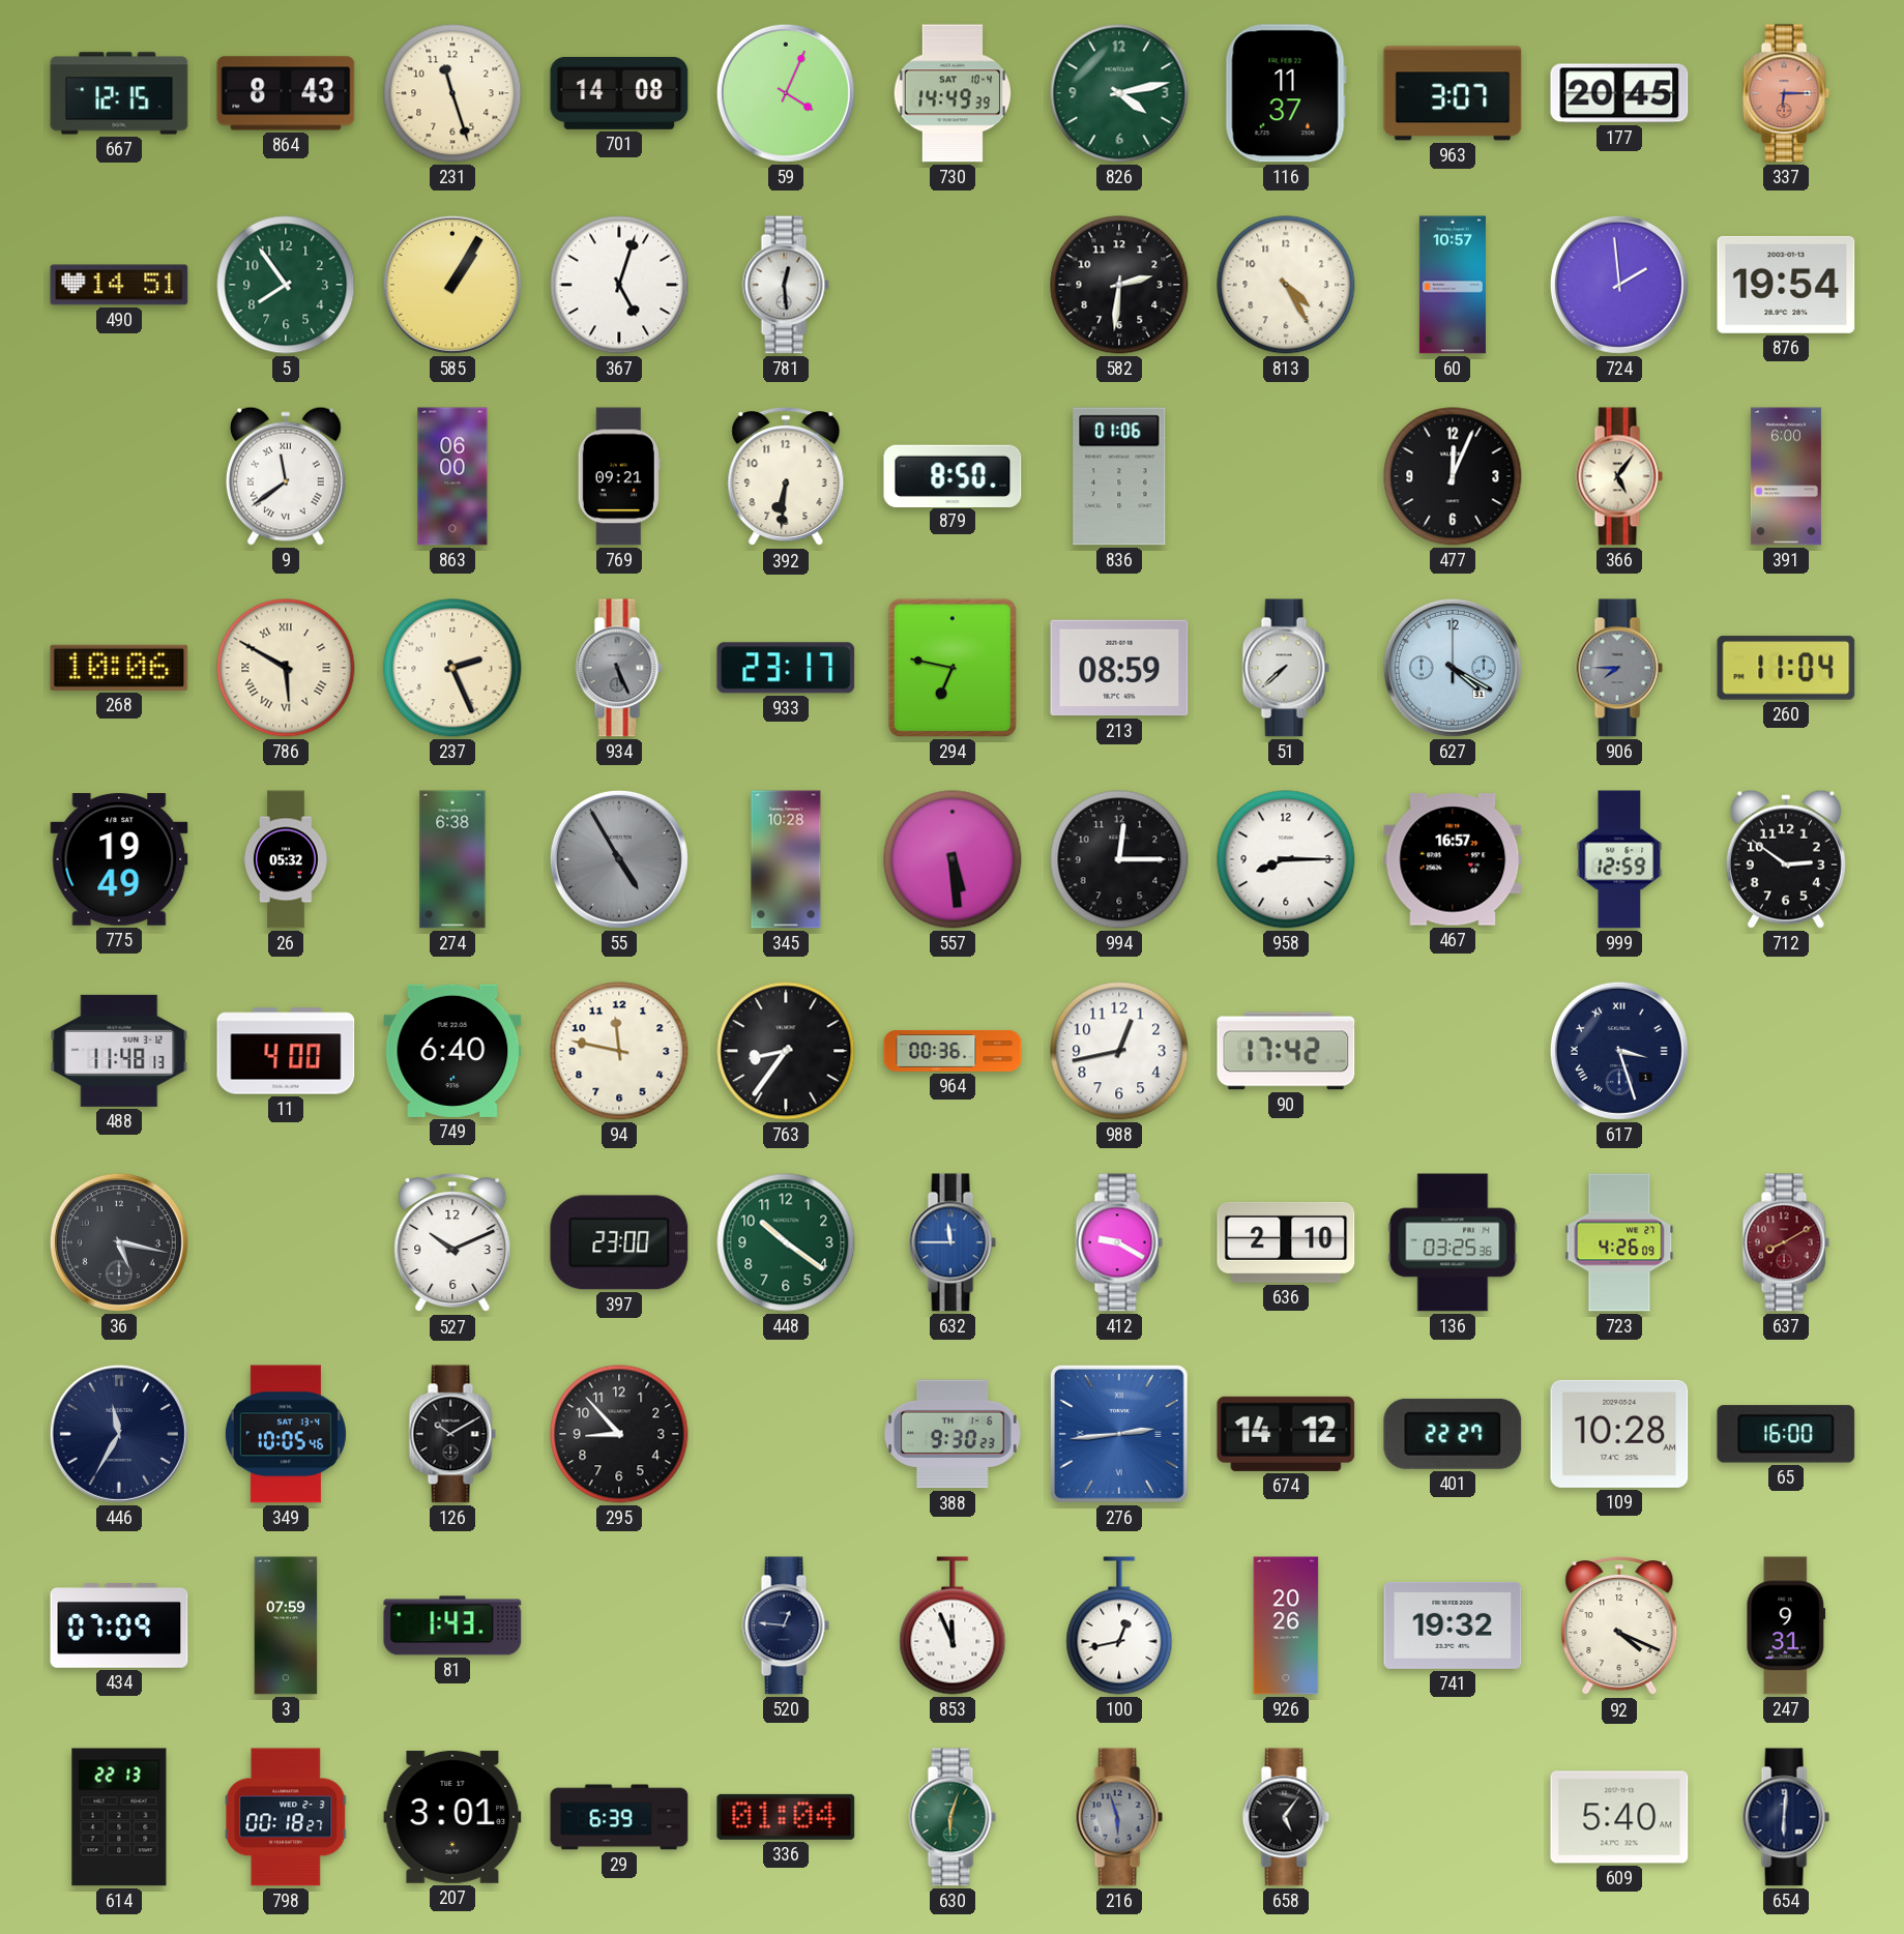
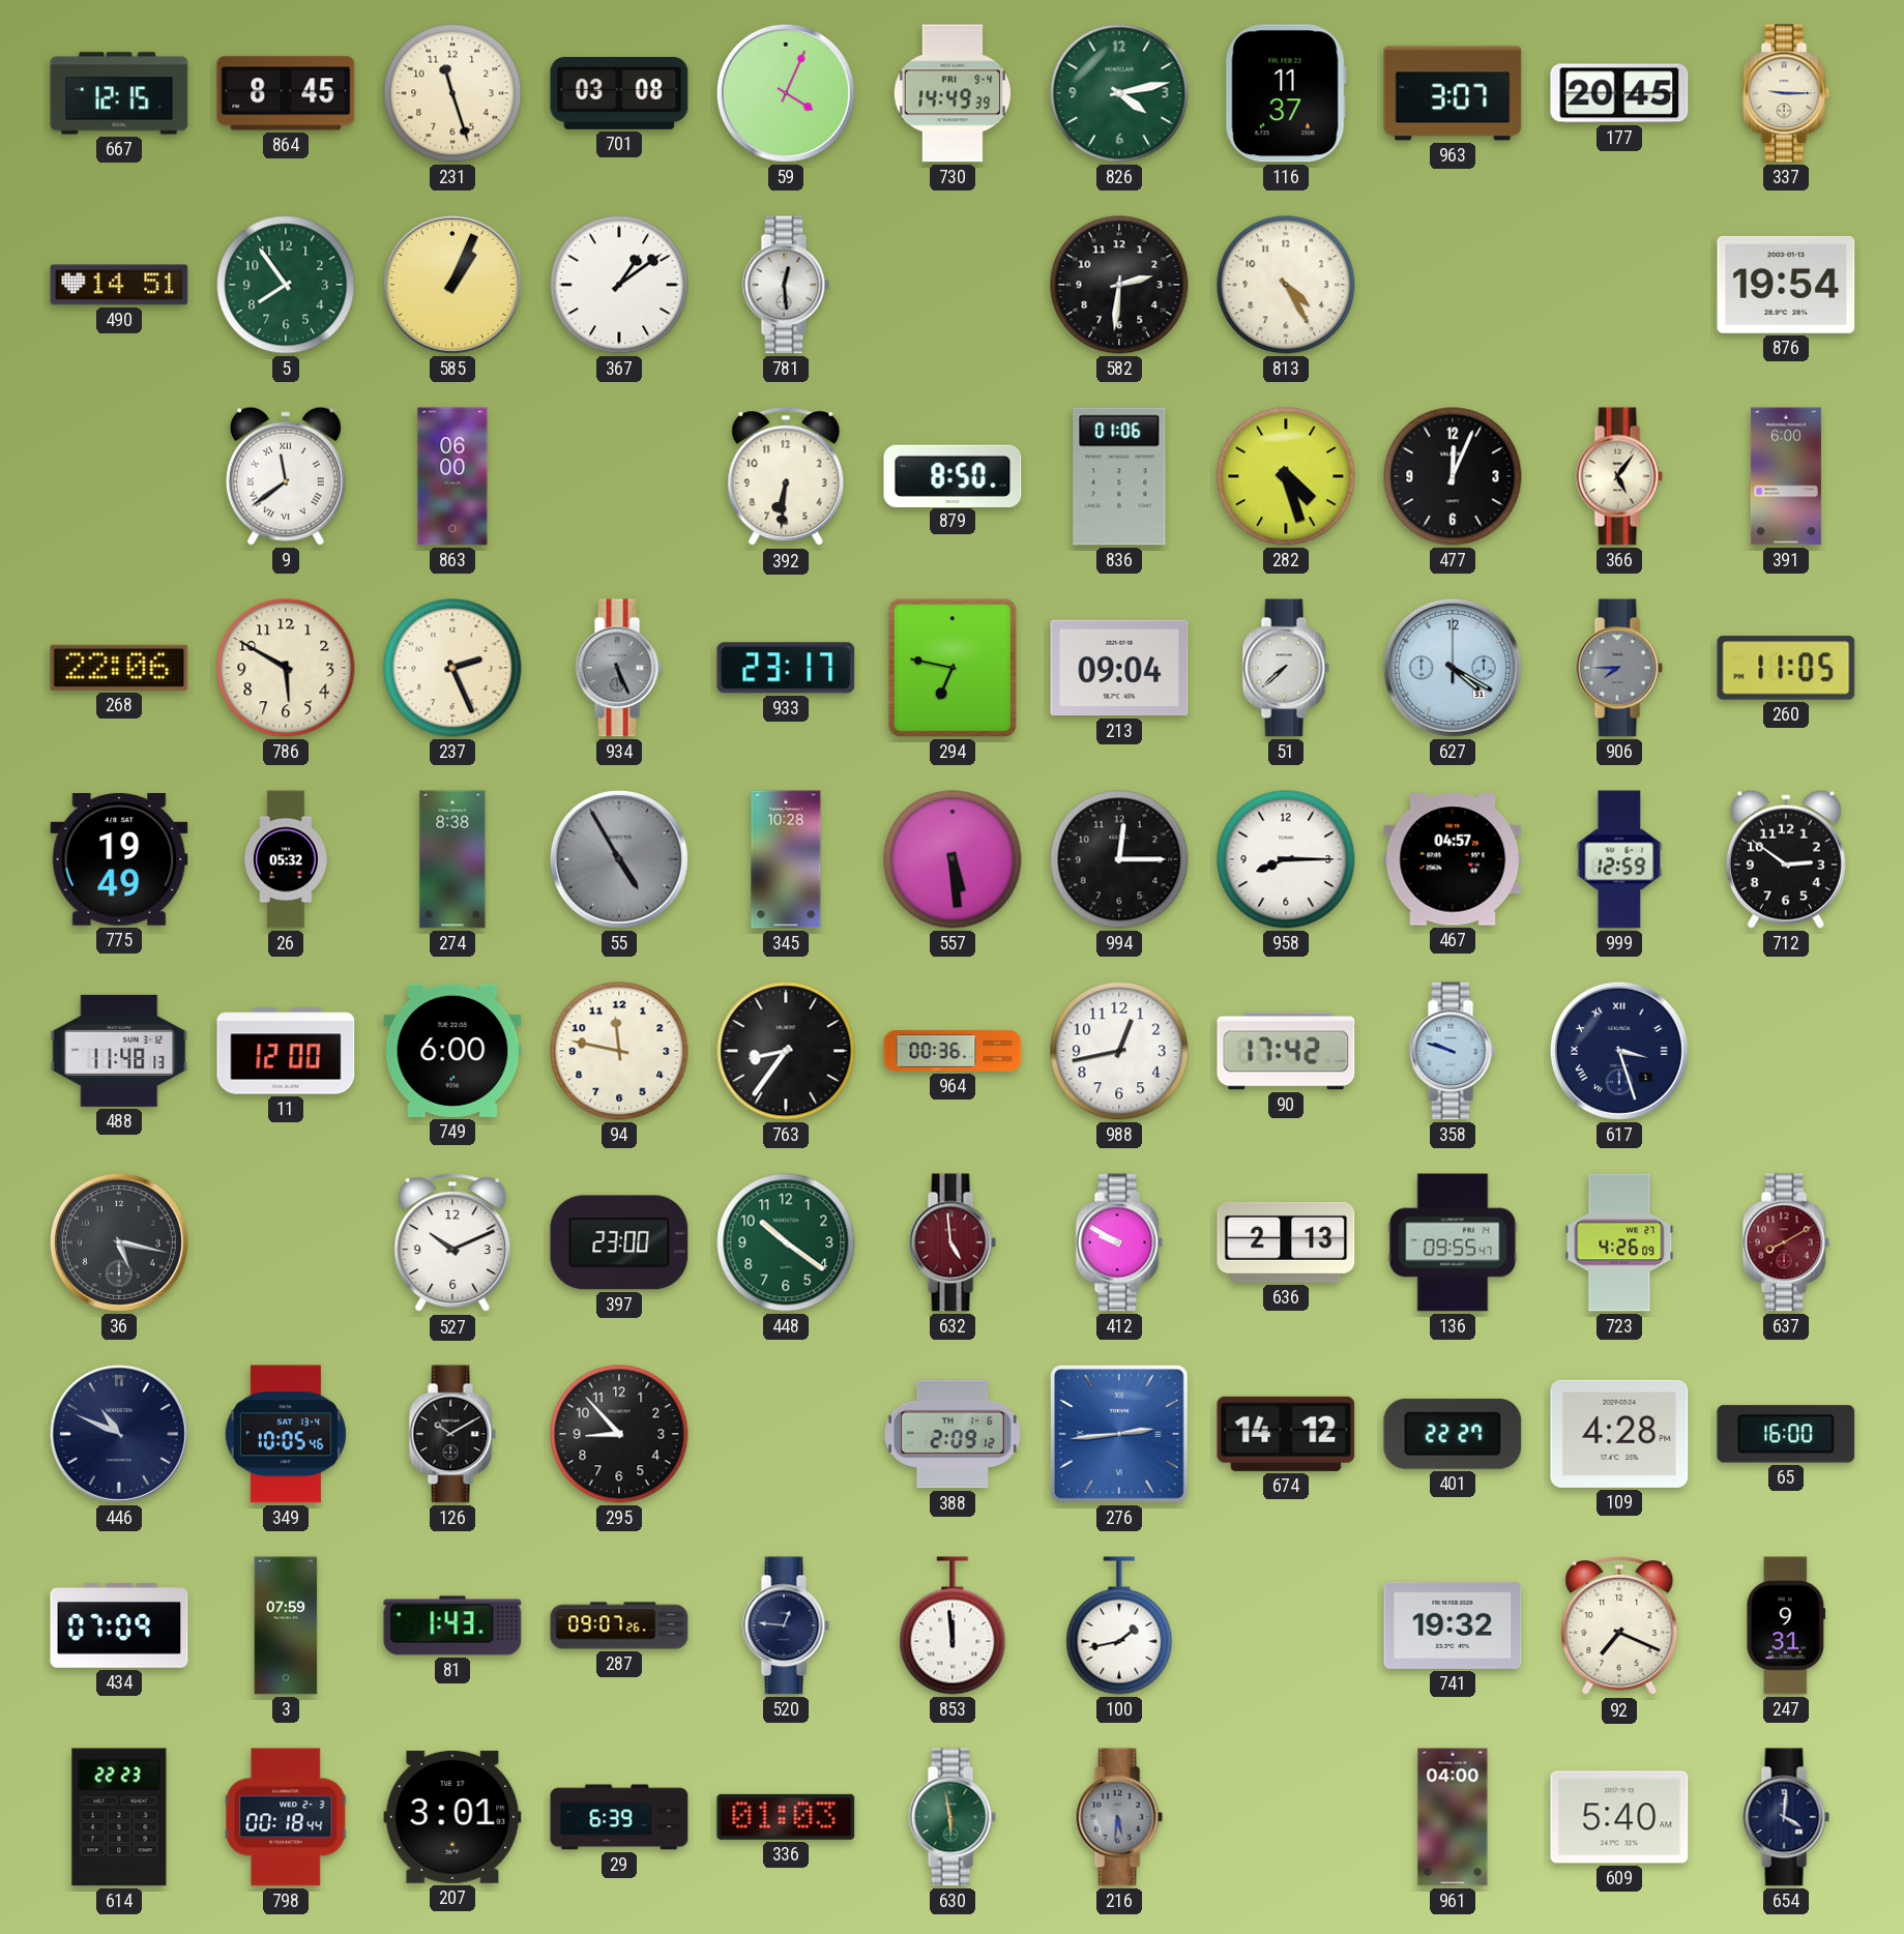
864: 8:43 -> 8:45 (286, 93)
701: 14:08 -> 03:08 (619, 93)
730 date: SAT 10-4 -> FRI 9-4 (951, 93)
337: 6:15 -> 9:15 (1786, 93)
337 dial: salmon -> cream (1786, 93)
585: 1:05 -> 1:04 (452, 285)
367: 5:03 -> 1:09 (619, 285)
60: 10:57 -> none (1453, 285)
724: 1:59 -> none (1619, 285)
769: 09:21 -> none (619, 476)
282: none -> 4:27 (1286, 476)
268: 10:06 -> 22:06 (119, 668)
786 numerals: Roman -> Arabic (286, 668)
213: 08:59 -> 09:04 (1119, 668)
260: 11:04 -> 11:05 (1786, 668)
274: 6:38 -> 8:38 (452, 859)
467: 16:57 -> 04:57 (1453, 859)
11: 4:00 -> 12:00 (286, 1051)
749: 6:40 -> 6:00 (452, 1051)
358: none -> 9:48 (1453, 1051)
632: 11:45 -> 4:59 (953, 1242)
632 dial: blue -> burgundy (953, 1242)
412: 9:20 -> 9:50 (1119, 1242)
636: 2:10 -> 2:13 (1286, 1242)
136: 03:25 -> 09:55 (1453, 1242)
446: 11:35 -> 10:49 (119, 1434)
388: 9:30 -> 2:09 (953, 1434)
109: 10:28 -> 4:28 (1619, 1434)
287: none -> 09:07 (619, 1625)
853: 11:56 -> 11:59 (953, 1625)
100: 12:43 -> 1:43 (1119, 1625)
926: 20:26 -> none (1286, 1625)
92: 4:19 -> 7:19 (1619, 1627)
614: 22:13 -> 22:23 (119, 1817)
798: 00:18:27 -> 00:18:44 (286, 1817)
336: 01:04 -> 01:03 (786, 1817)
630: 6:03 -> 5:58 (953, 1817)
216: 5:57 -> 5:31 (1119, 1817)
658: 5:06 -> none (1286, 1817)
961: none -> 04:00 (1453, 1817)
654: 6:01 -> 4:01 (1786, 1817)
